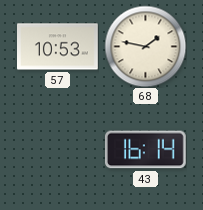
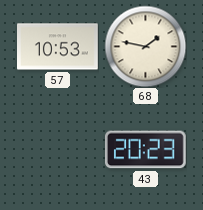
43: 16:14 -> 20:23 (145, 150)
